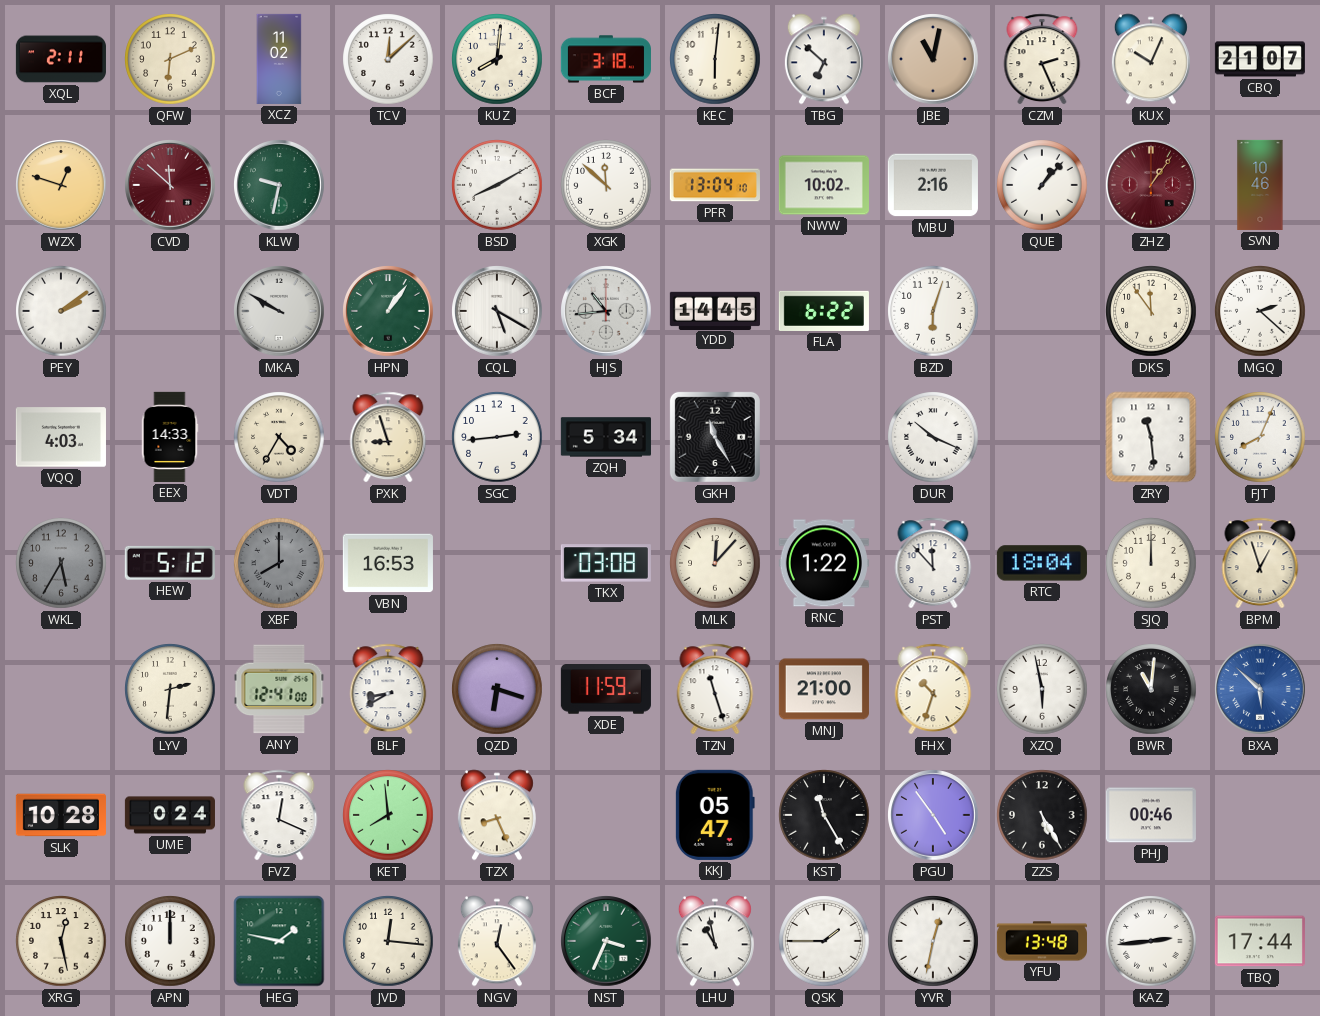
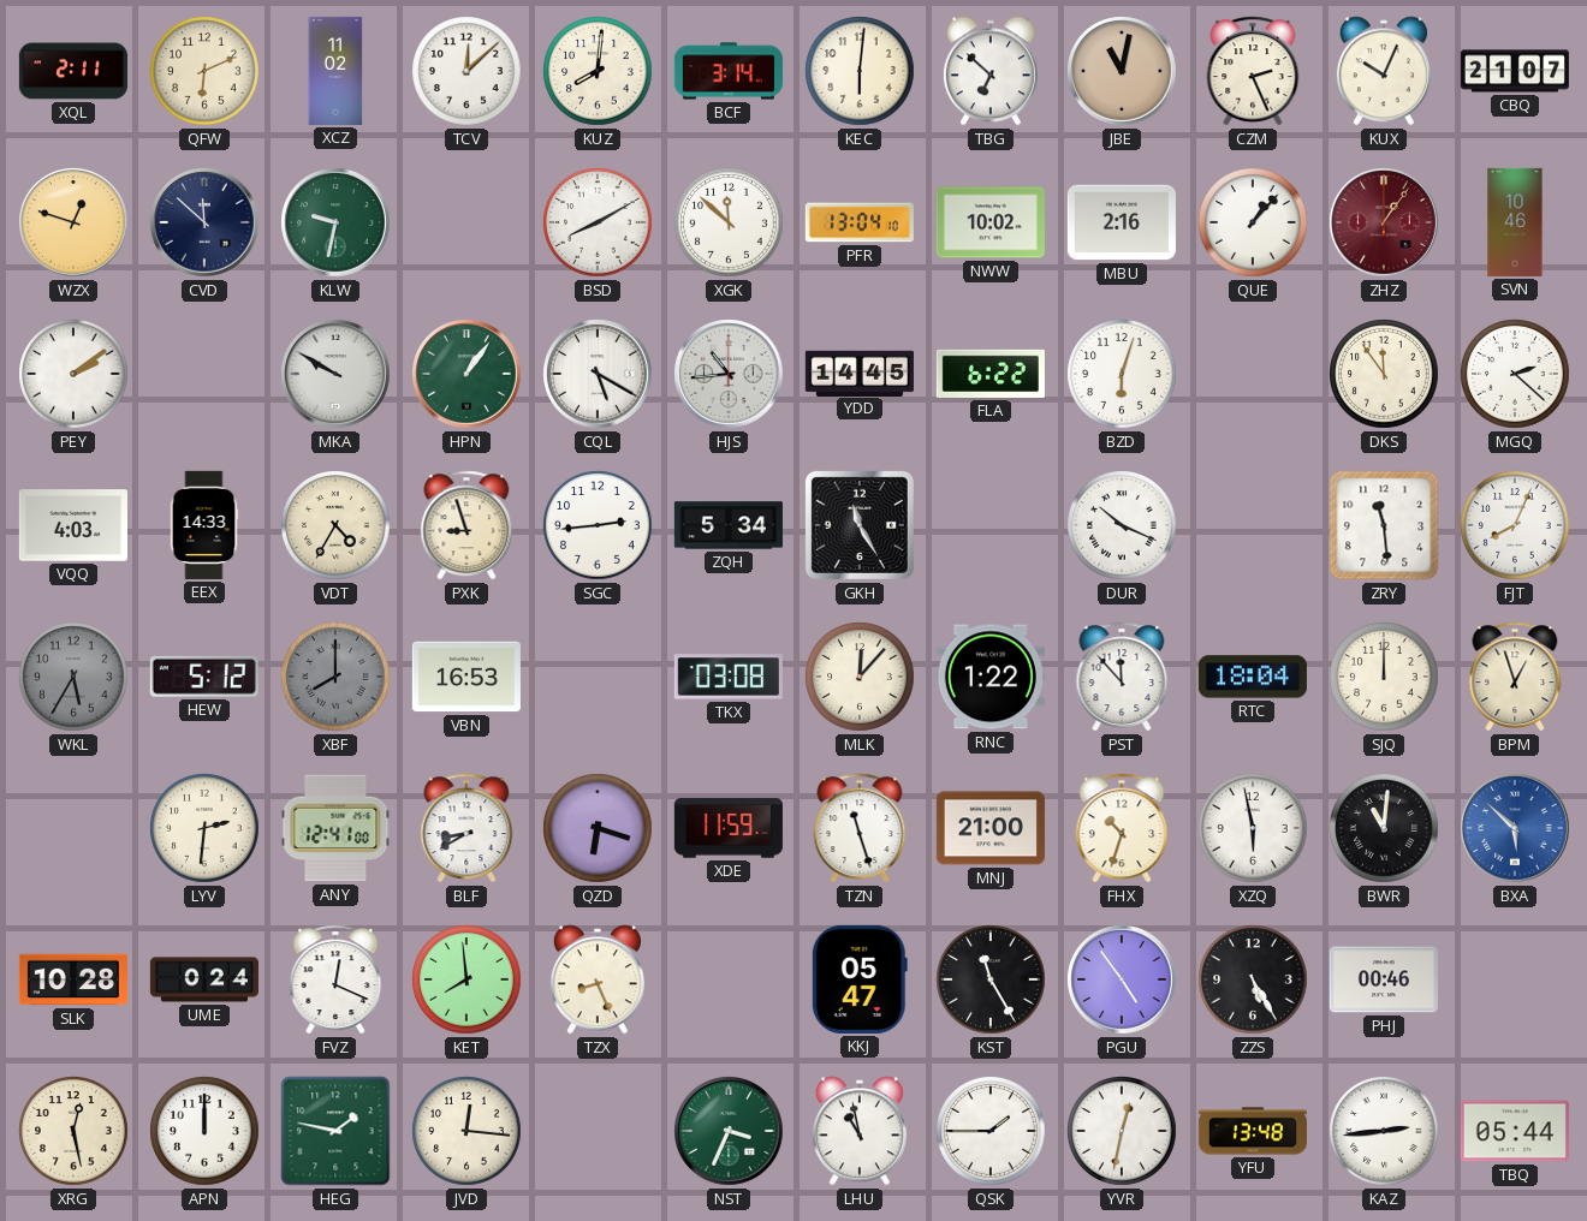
BCF: 3:18 -> 3:14 (729, 71)
CVD dial: burgundy -> navy (204, 222)
NGV: 12:24 -> none (497, 941)
TBQ: 17:44 -> 05:44 (1515, 1131)
